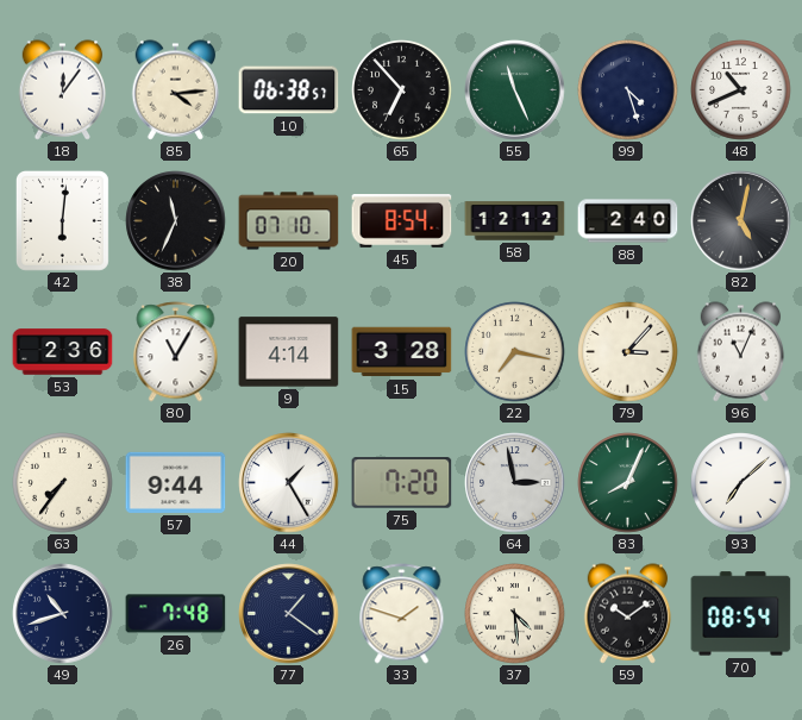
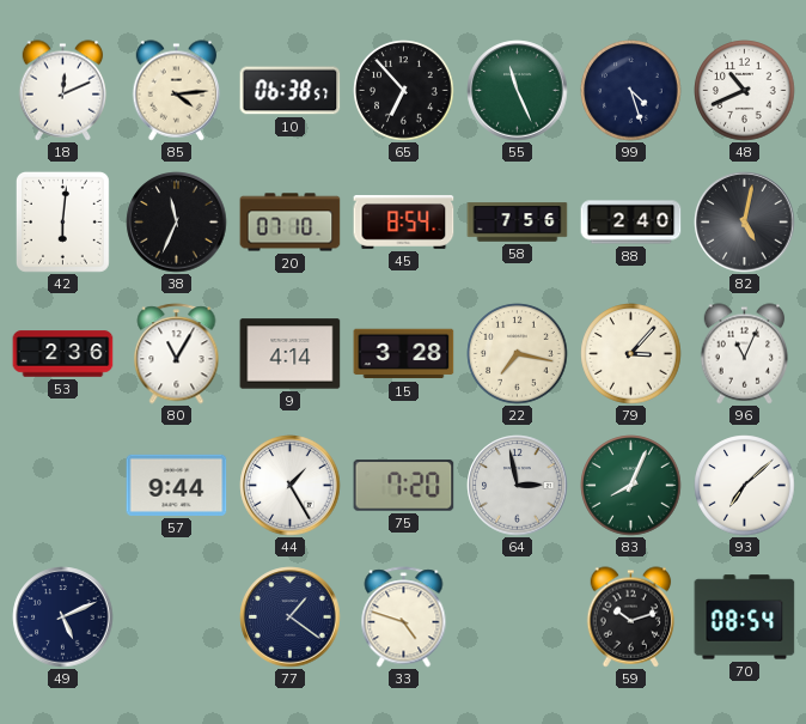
18: 12:06 -> 12:11 (63, 91)
58: 12:12 -> 7:56 (518, 223)
63: 7:36 -> none (63, 483)
49: 10:42 -> 5:11 (63, 617)
26: 7:48 -> none (176, 614)
33: 1:48 -> 4:48 (404, 617)
37: 4:29 -> none (515, 614)
59: 10:09 -> 10:12 (631, 617)
